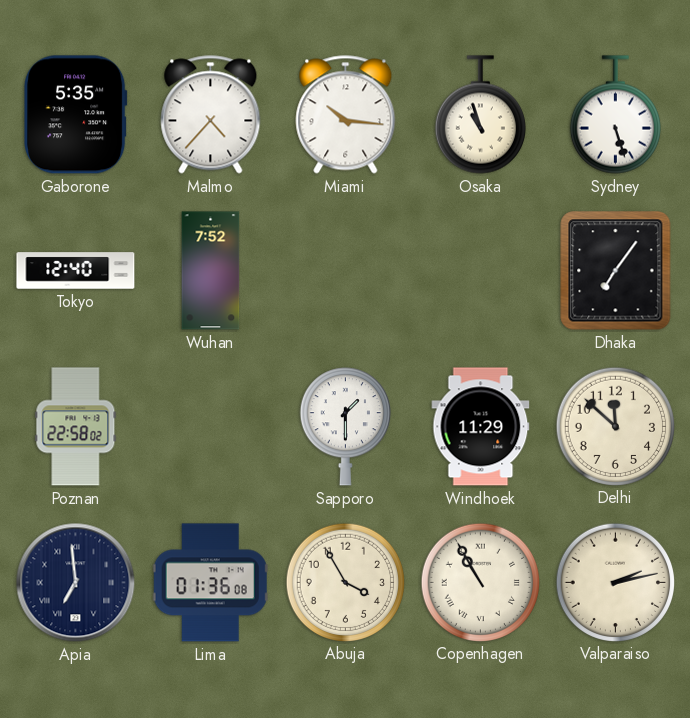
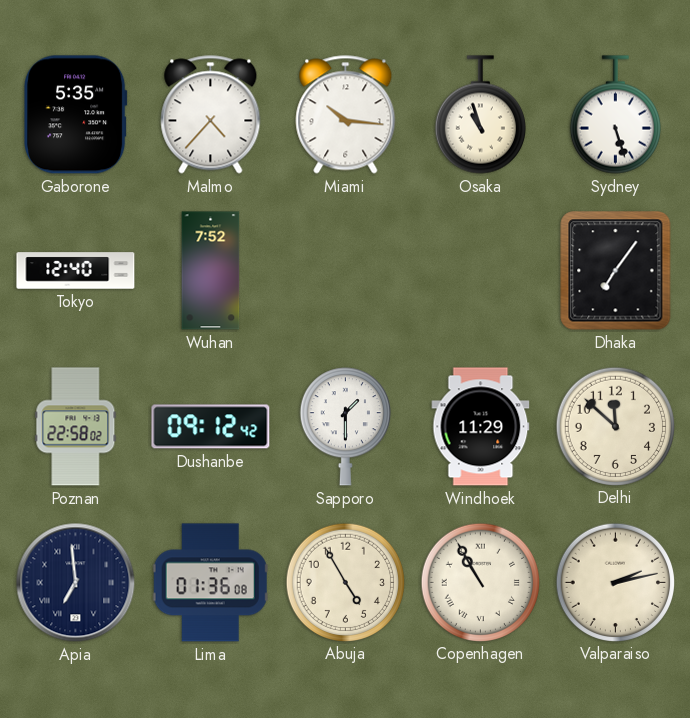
Dushanbe: none -> 09:12 (211, 427)
Abuja: 3:55 -> 4:55 (345, 582)
